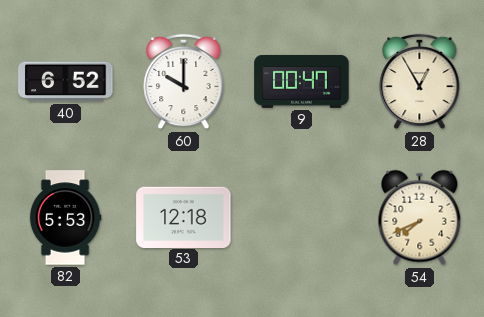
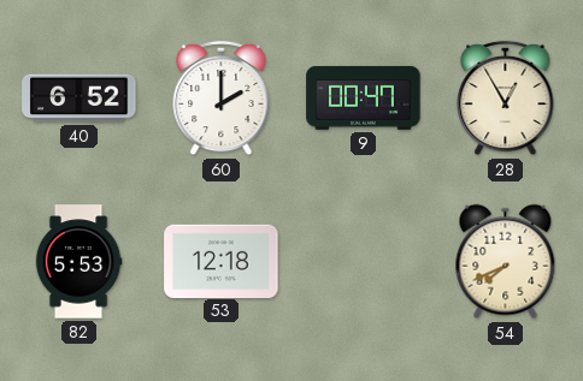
60: 10:00 -> 2:00 (222, 99)
